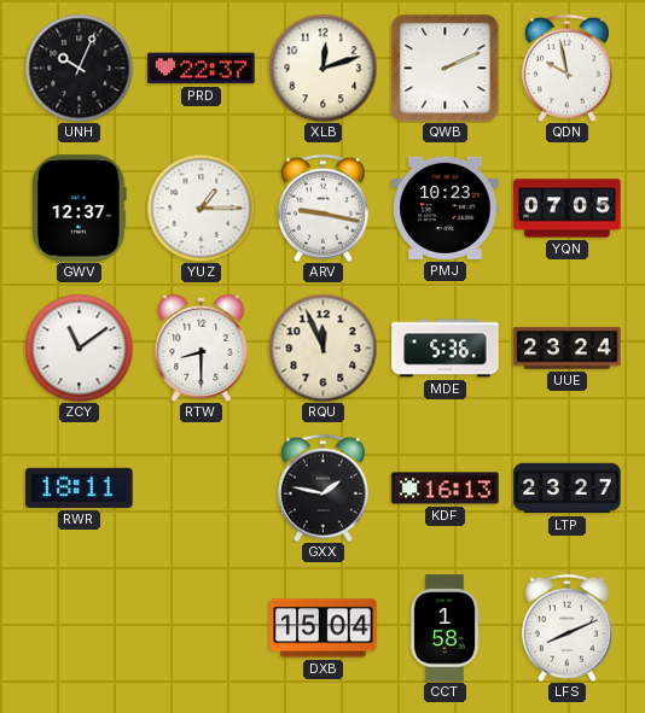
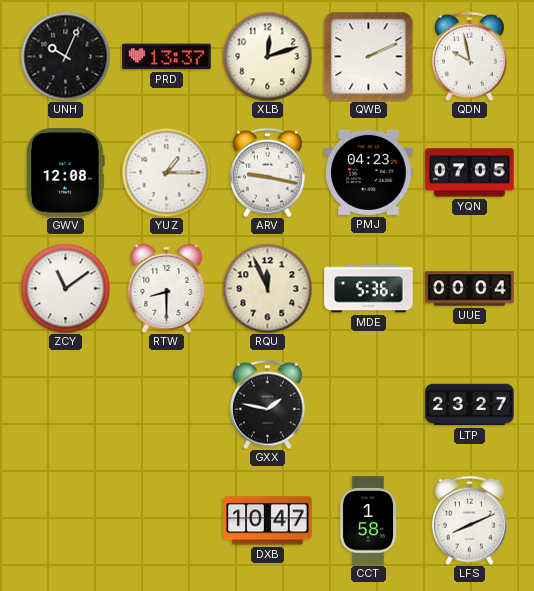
PRD: 22:37 -> 13:37 (167, 57)
GWV: 12:37 -> 12:08 (66, 173)
PMJ: 10:23 -> 04:23 (369, 172)
UUE: 23:24 -> 00:04 (470, 289)
RWR: 18:11 -> none (80, 487)
KDF: 16:13 -> none (446, 489)
DXB: 15:04 -> 10:47 (268, 521)
